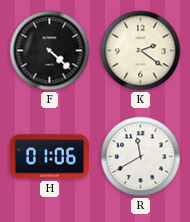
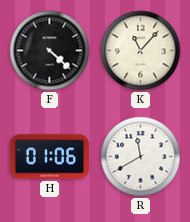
K: 2:21 -> 11:07 (141, 51)
